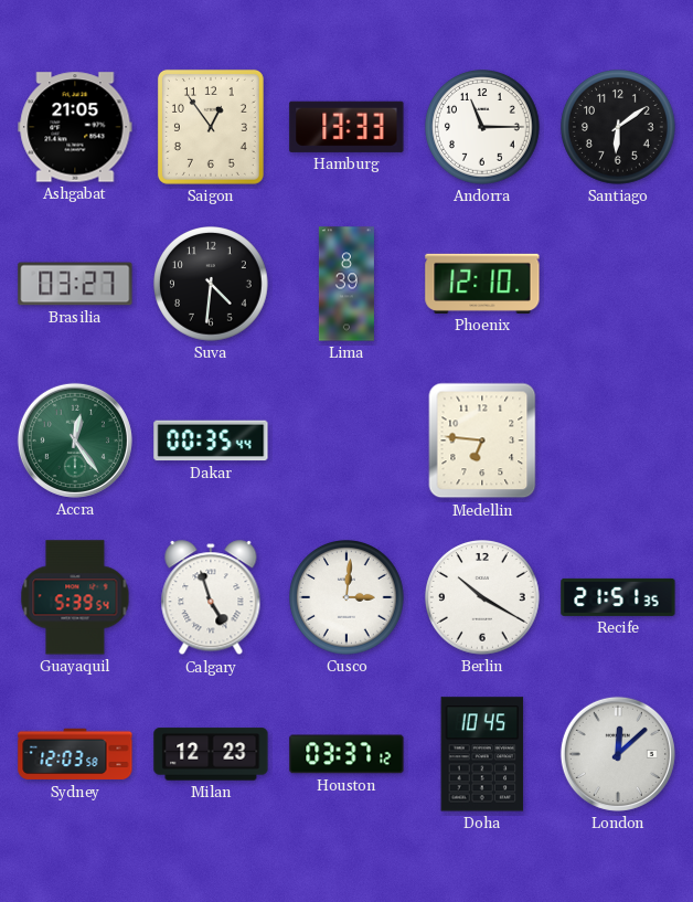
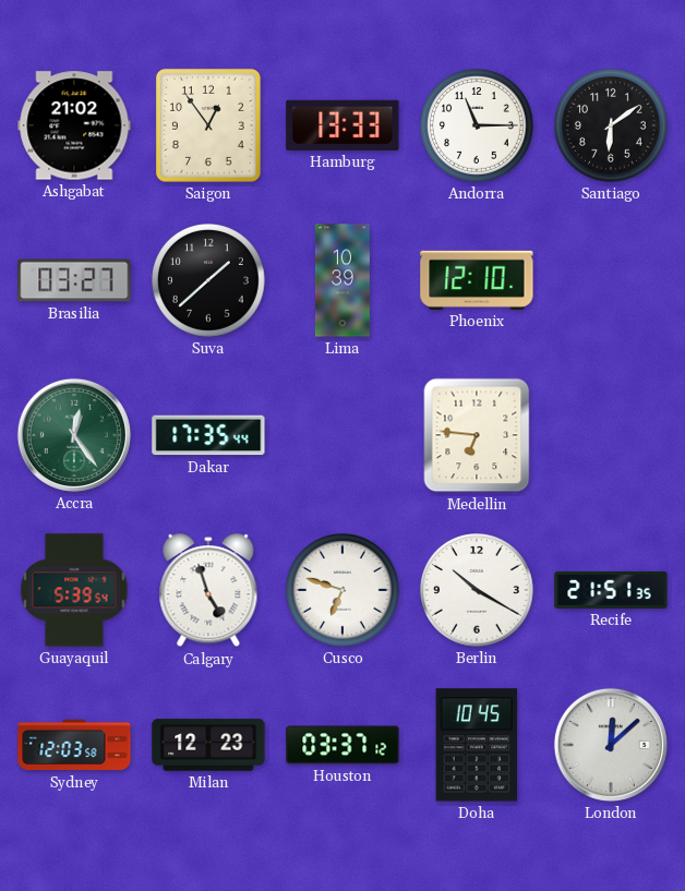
Ashgabat: 21:05 -> 21:02 (74, 125)
Suva: 4:31 -> 1:38 (209, 281)
Lima: 8:39 -> 10:39 (342, 280)
Dakar: 00:35 -> 17:35 (208, 435)
Cusco: 3:01 -> 6:48 (344, 591)
